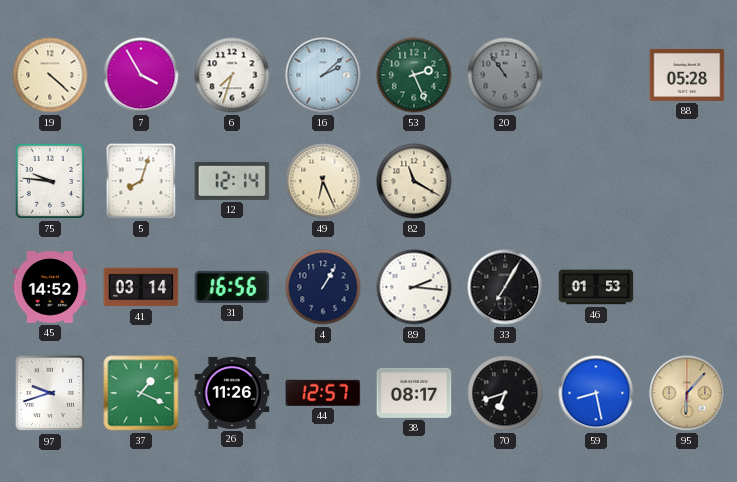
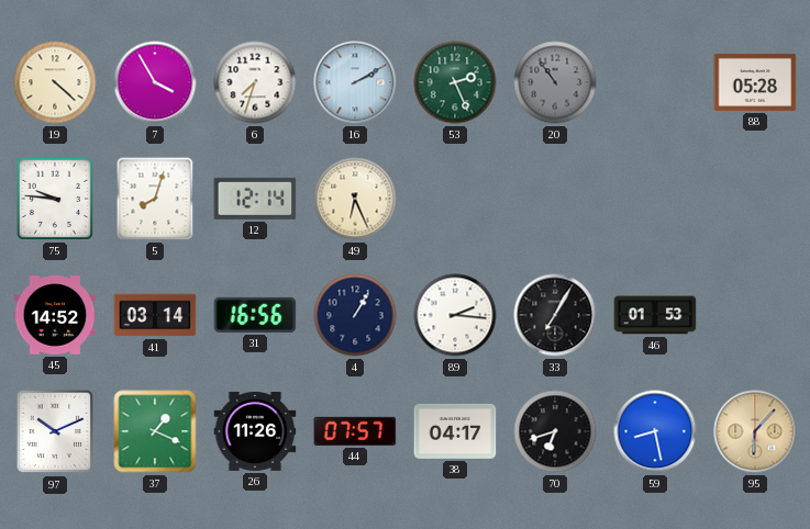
16: 2:08 -> 2:10 (355, 82)
82: 11:20 -> none (414, 181)
97: 9:42 -> 10:11 (55, 431)
44: 12:57 -> 07:57 (355, 431)
38: 08:17 -> 04:17 (455, 431)
